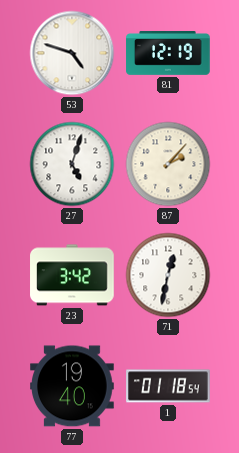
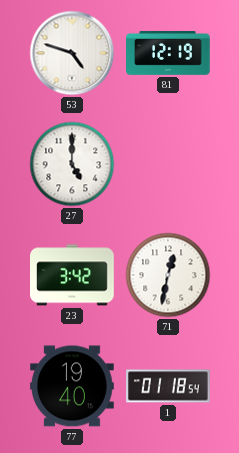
27: 5:03 -> 5:00 (72, 164)
87: 2:07 -> none (168, 164)
